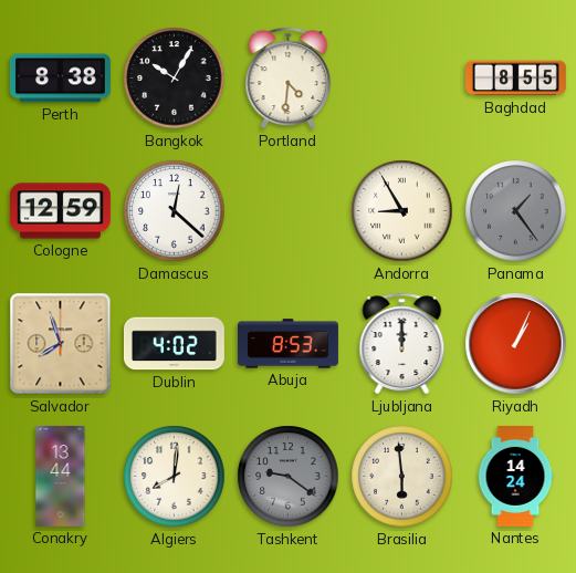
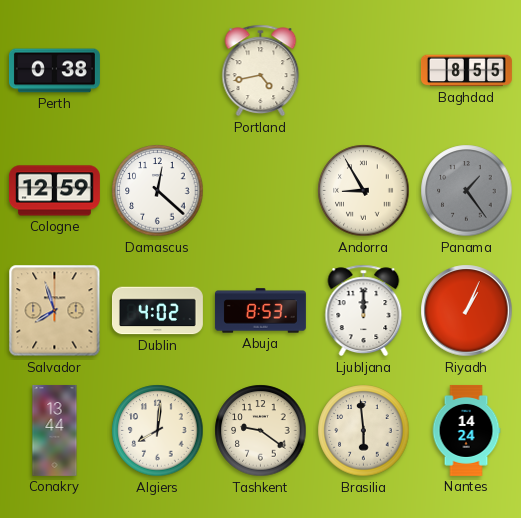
Perth: 8:38 -> 0:38 (54, 71)
Bangkok: 10:05 -> none (175, 79)
Portland: 4:31 -> 4:43 (261, 71)
Tashkent dial: grey -> cream (261, 431)
